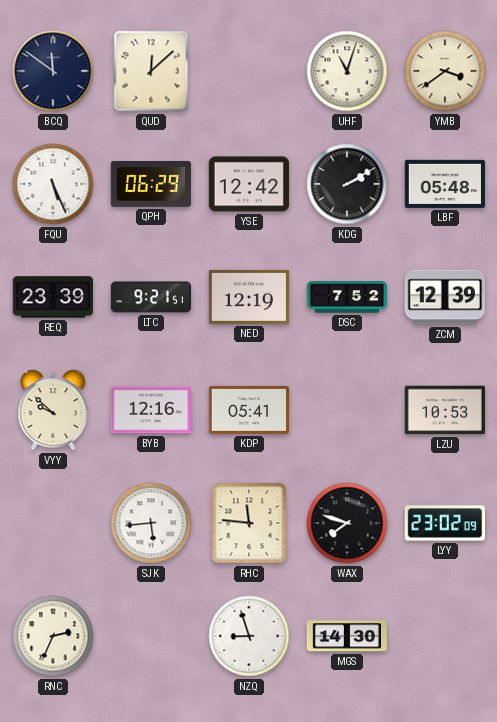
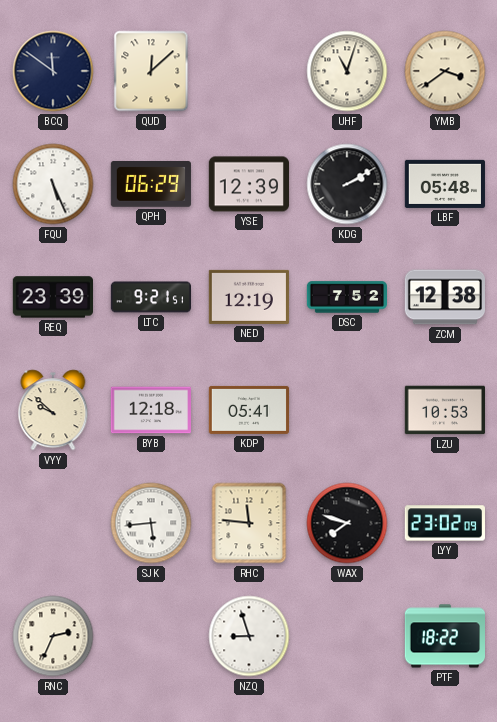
YSE: 12:42 -> 12:39 (248, 184)
ZCM: 12:39 -> 12:38 (444, 297)
BYB: 12:16 -> 12:18 (150, 410)
MGS: 14:30 -> none (346, 636)
PTF: none -> 18:22 (444, 636)
